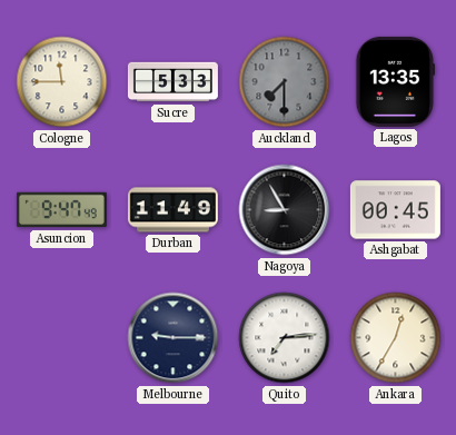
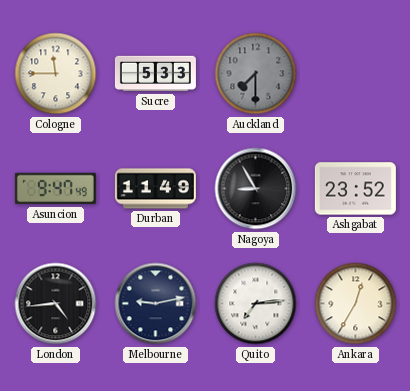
Lagos: 13:35 -> none (396, 81)
Ashgabat: 00:45 -> 23:52 (355, 189)
London: none -> 4:44 (56, 304)
Melbourne: 9:15 -> 9:13 (156, 304)
